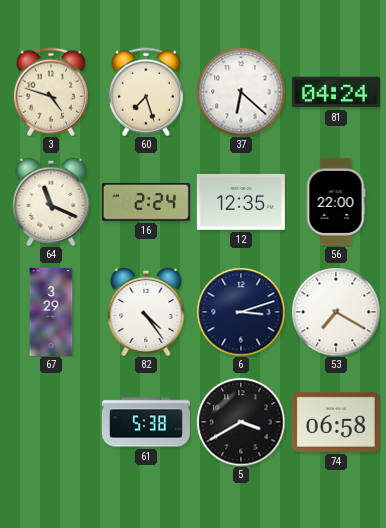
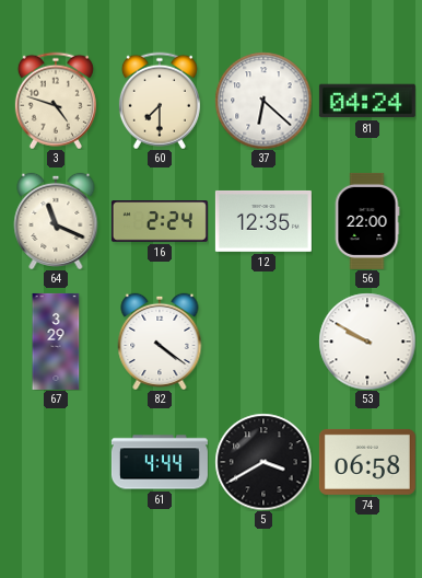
60: 7:27 -> 7:30 (160, 101)
82: 4:24 -> 4:21 (160, 340)
6: 3:12 -> none (241, 312)
53: 7:20 -> 9:50 (367, 342)
61: 5:38 -> 4:44 (160, 462)
